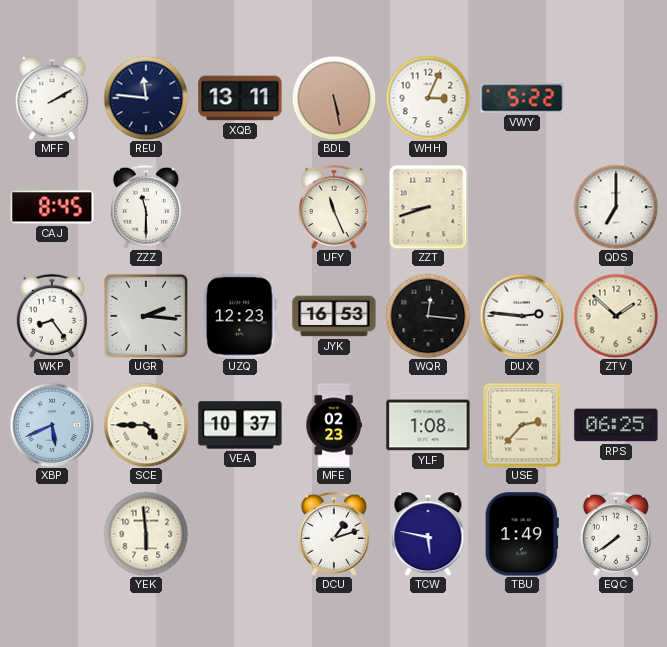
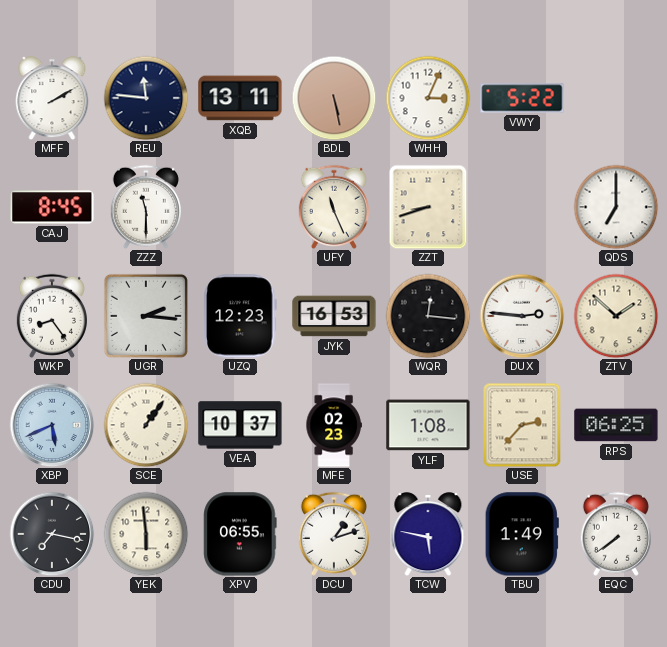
SCE: 4:45 -> 1:06 (146, 425)
CDU: none -> 7:17 (52, 534)
XPV: none -> 06:55 (240, 534)
